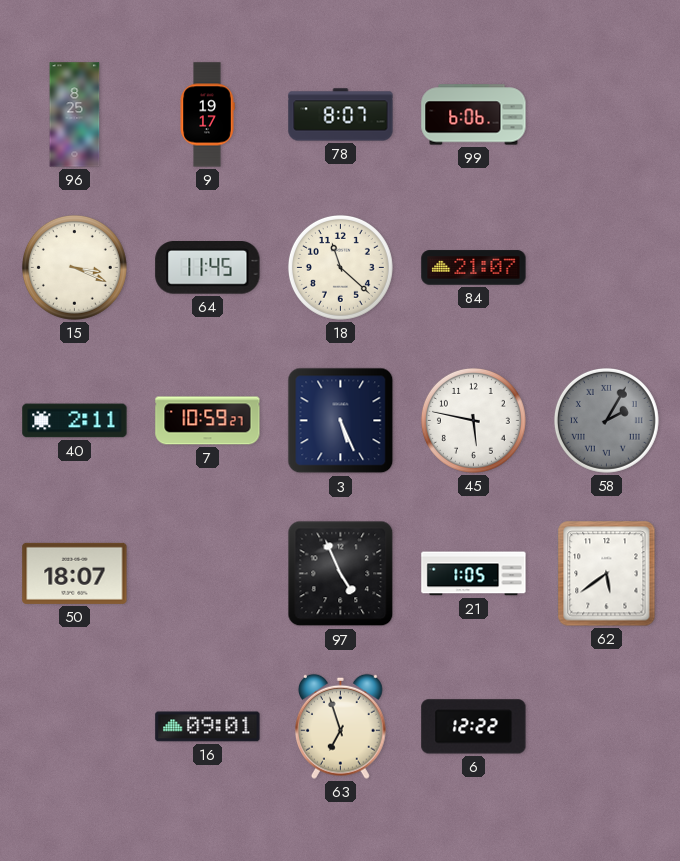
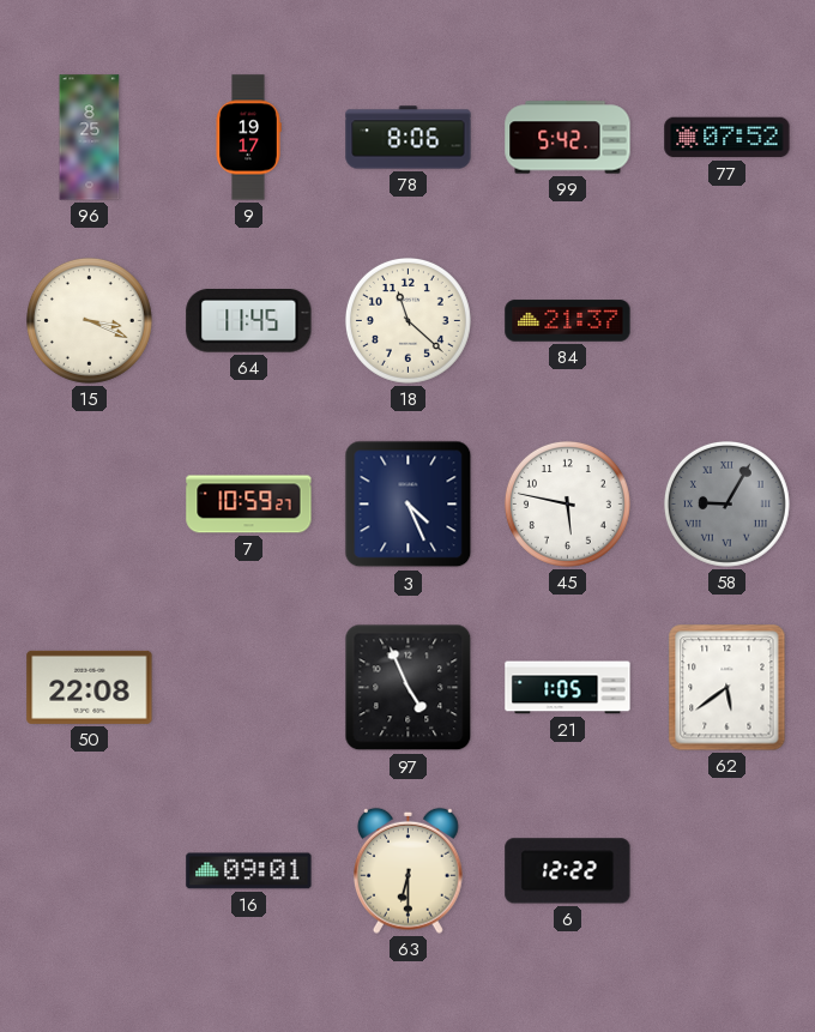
78: 8:07 -> 8:06 (409, 138)
99: 6:06 -> 5:42 (568, 138)
77: none -> 07:52 (728, 138)
84: 21:07 -> 21:37 (568, 321)
40: 2:11 -> none (75, 421)
3: 5:26 -> 4:26 (409, 505)
58: 2:05 -> 9:05 (726, 503)
50: 18:07 -> 22:08 (90, 687)
63: 6:57 -> 6:30 (407, 870)
